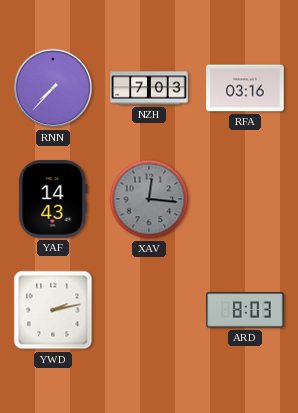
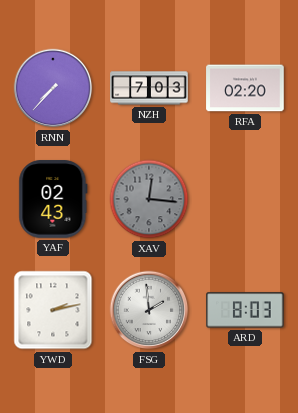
RFA: 03:16 -> 02:20 (245, 88)
YAF: 14:43 -> 02:43 (53, 199)
FSG: none -> 1:59 (149, 310)
